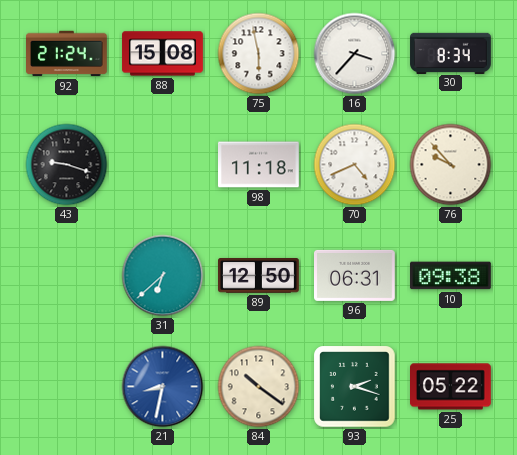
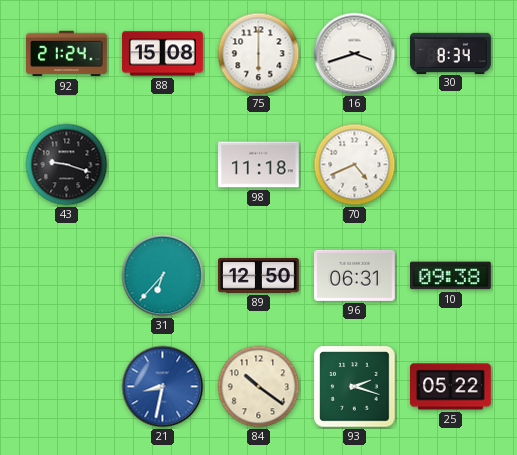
75: 5:58 -> 6:00 (259, 54)
16: 3:37 -> 3:42 (355, 54)
76: 9:53 -> none (451, 165)
31: 6:38 -> 6:37 (163, 276)
